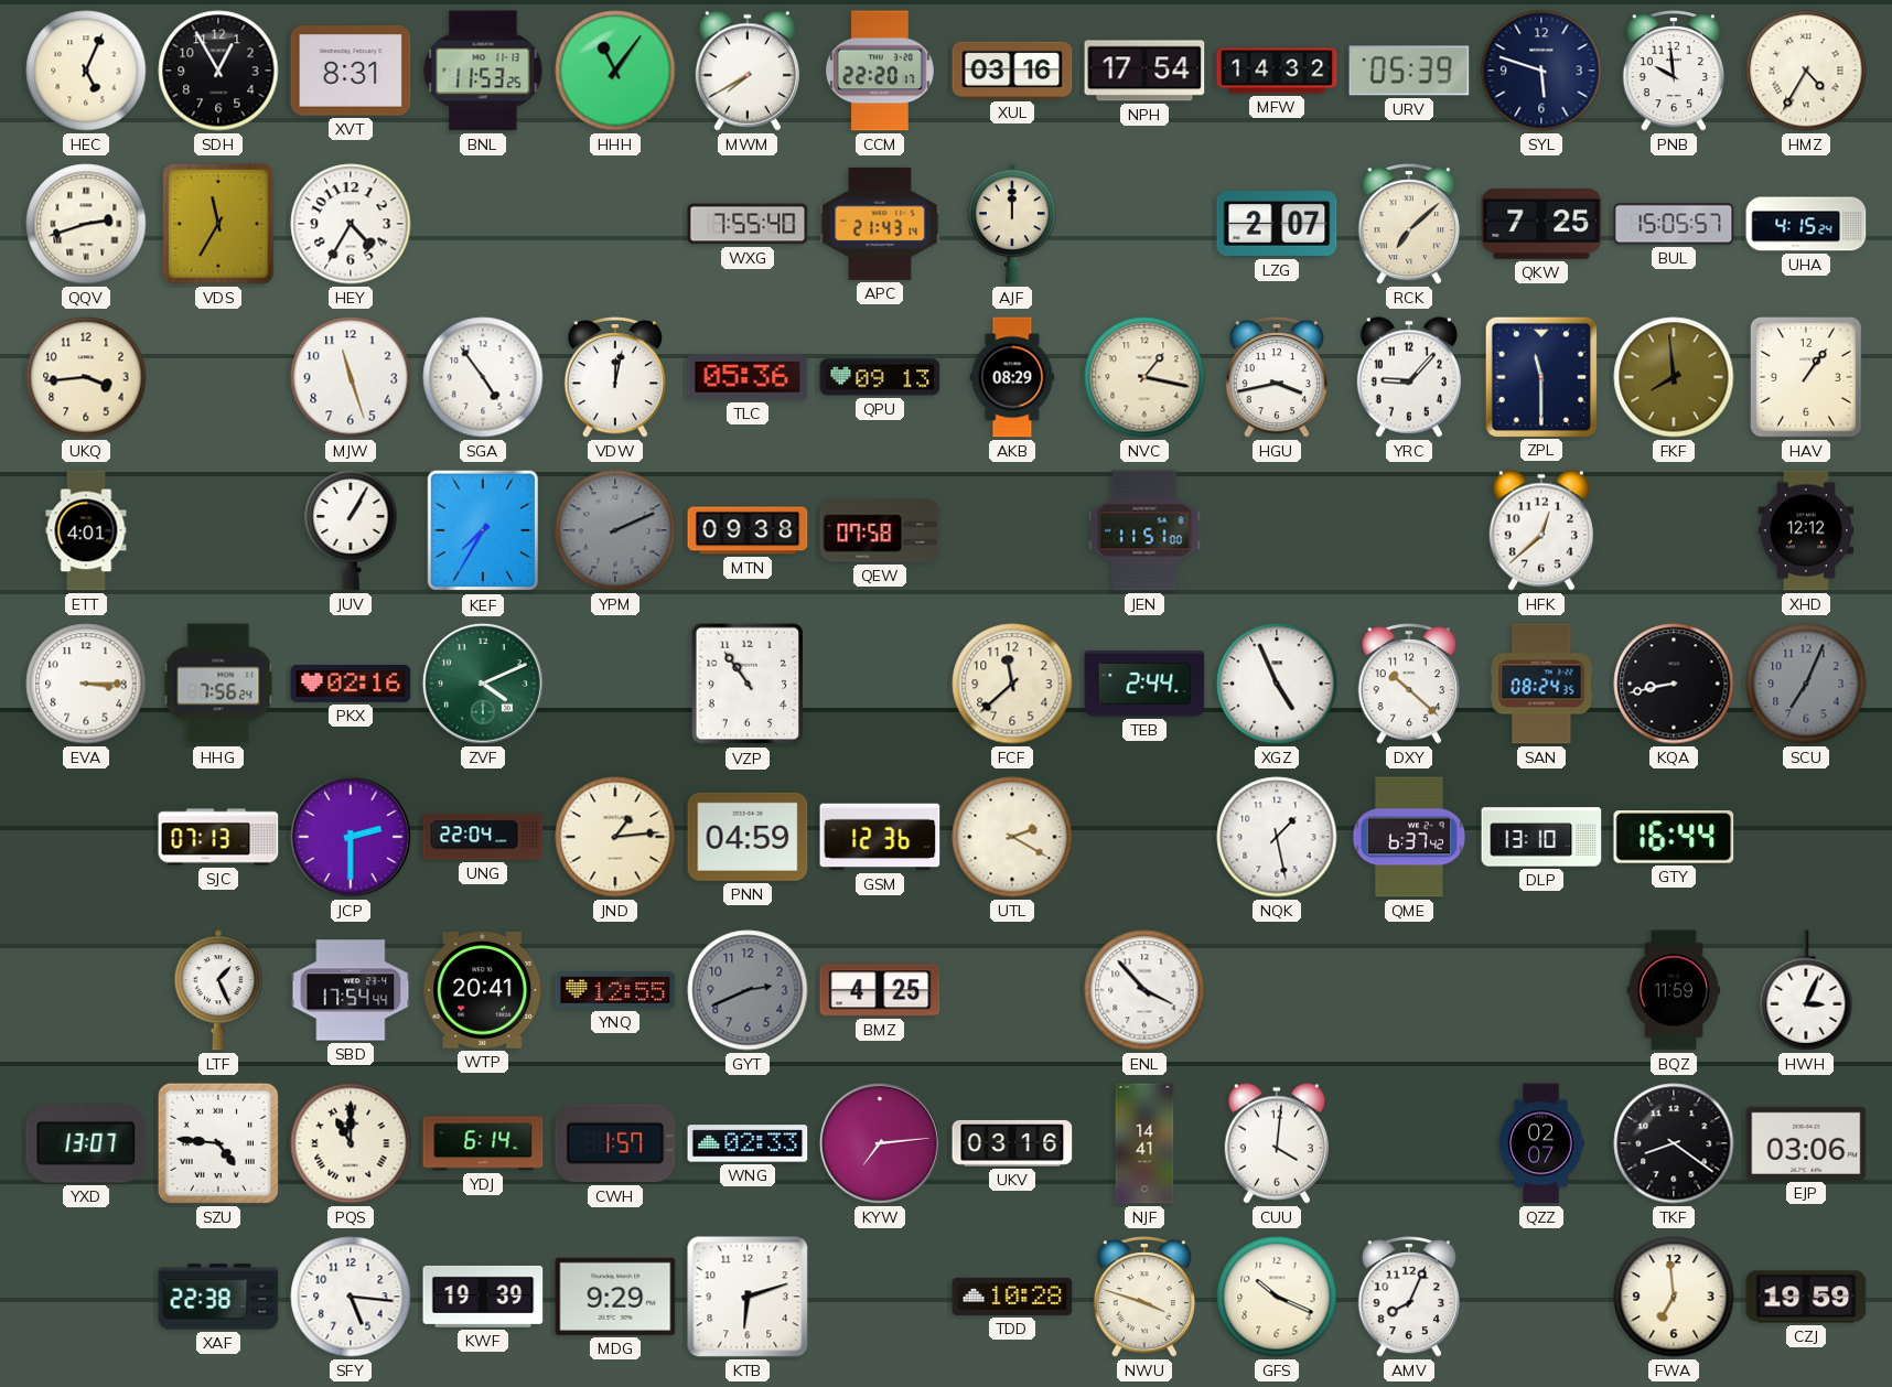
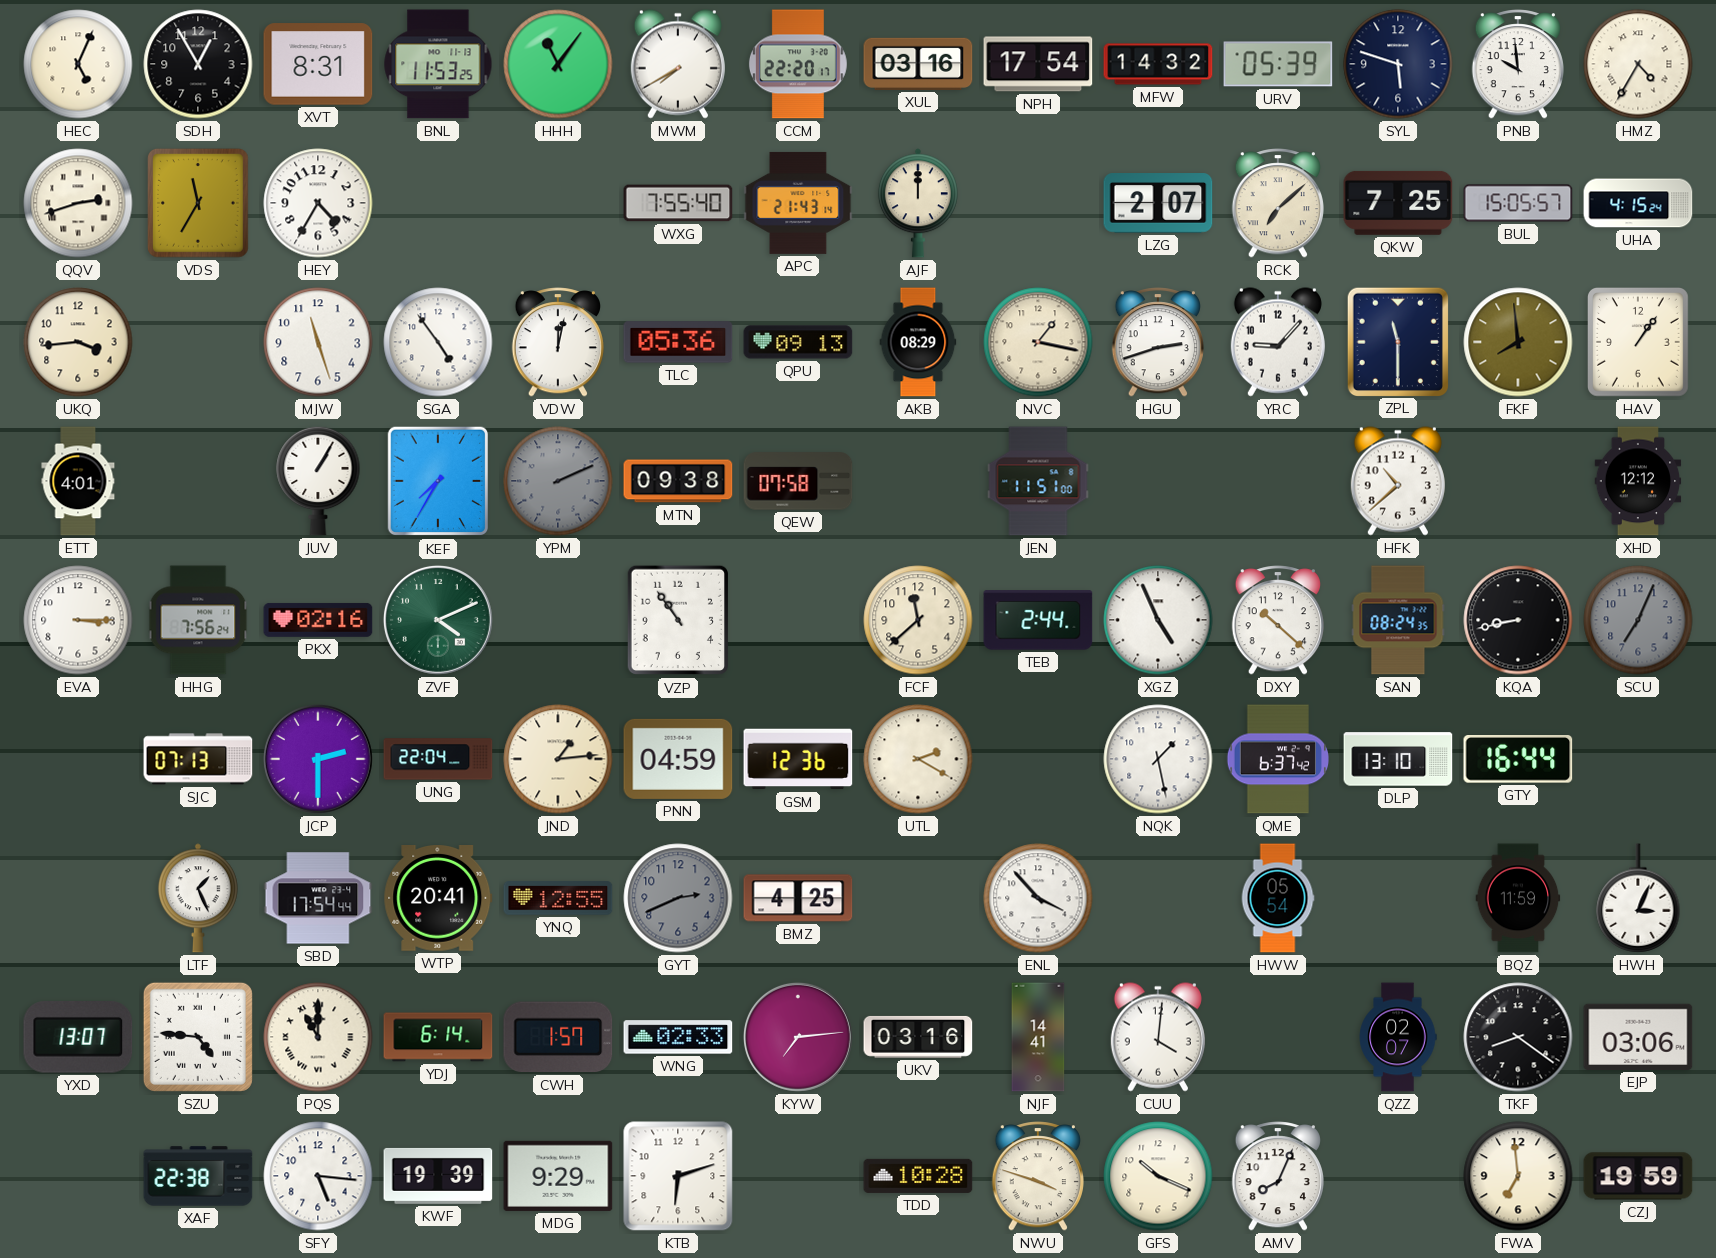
HGU: 3:43 -> 2:42 (1157, 342)
HFK: 12:38 -> 10:38 (1398, 481)
HWW: none -> 05:54 (1278, 898)
